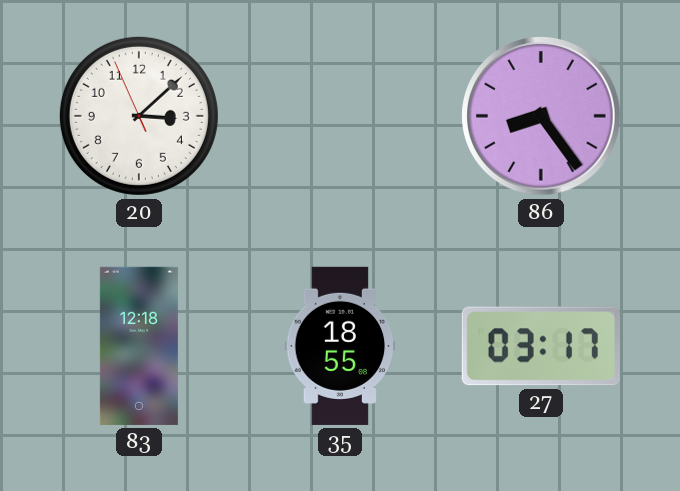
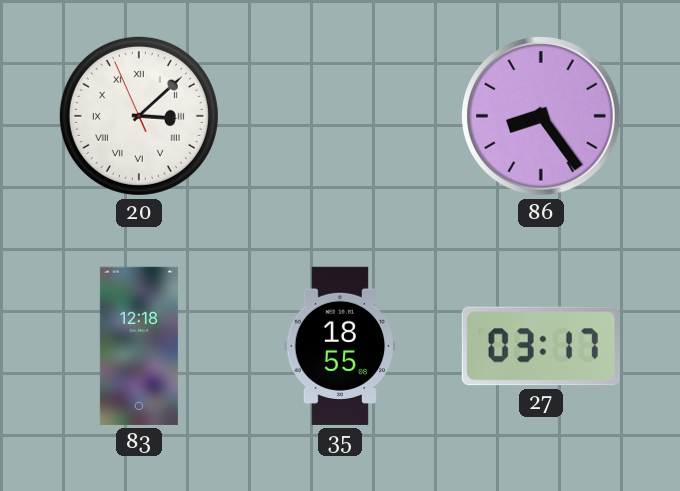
20 numerals: Arabic -> Roman (139, 116)
